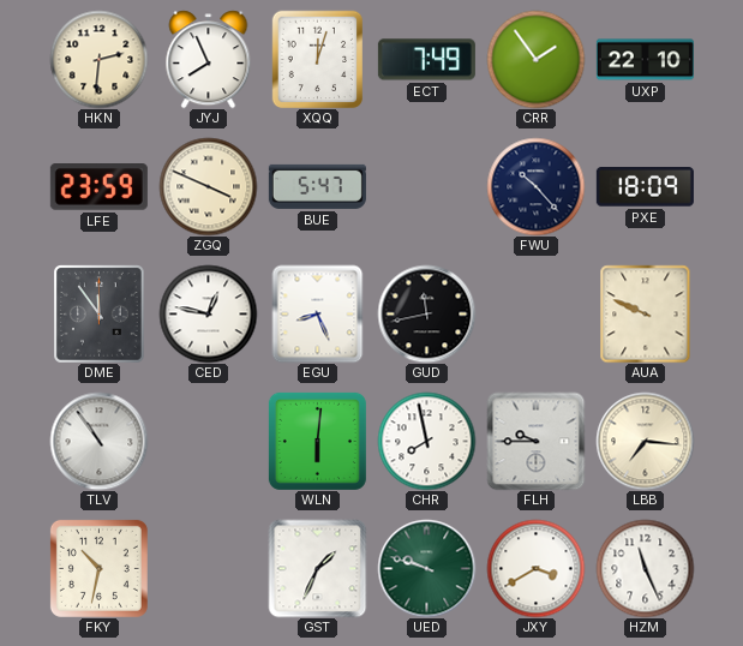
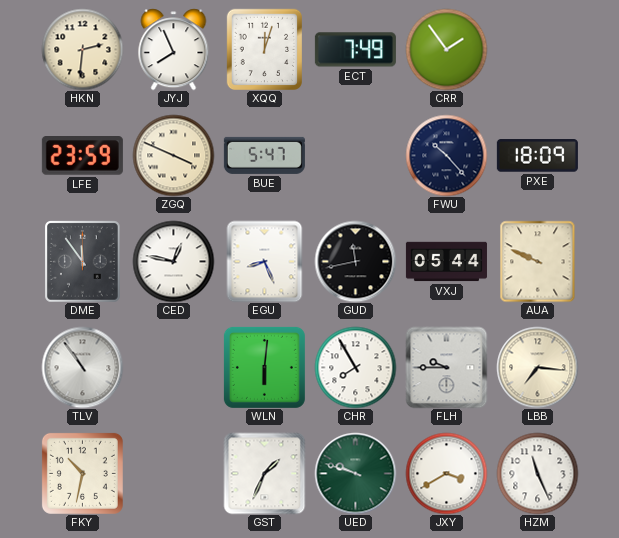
UXP: 22:10 -> none (645, 60)
VXJ: none -> 05:44 (446, 262)
CHR: 7:58 -> 7:55 (355, 367)
